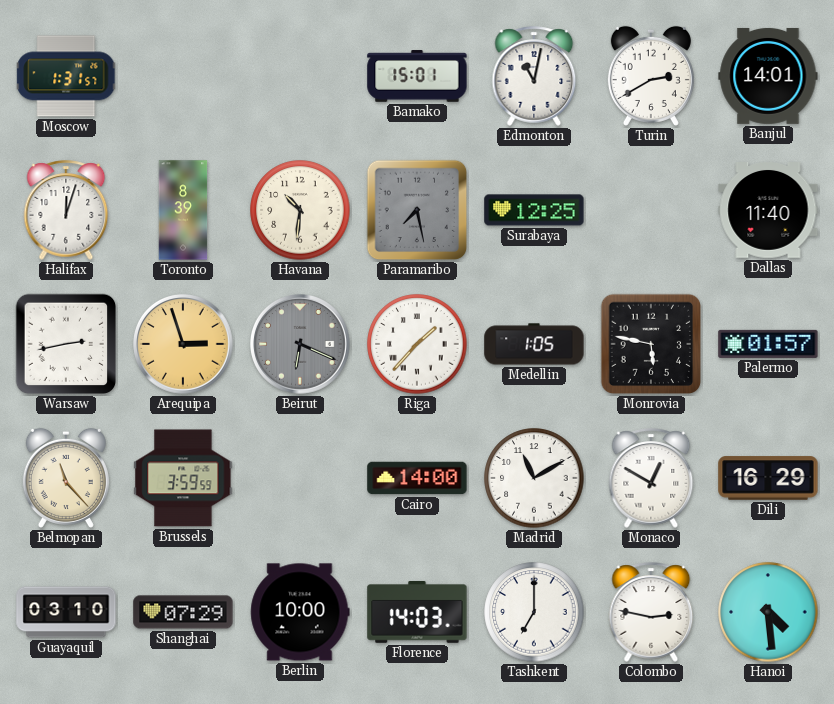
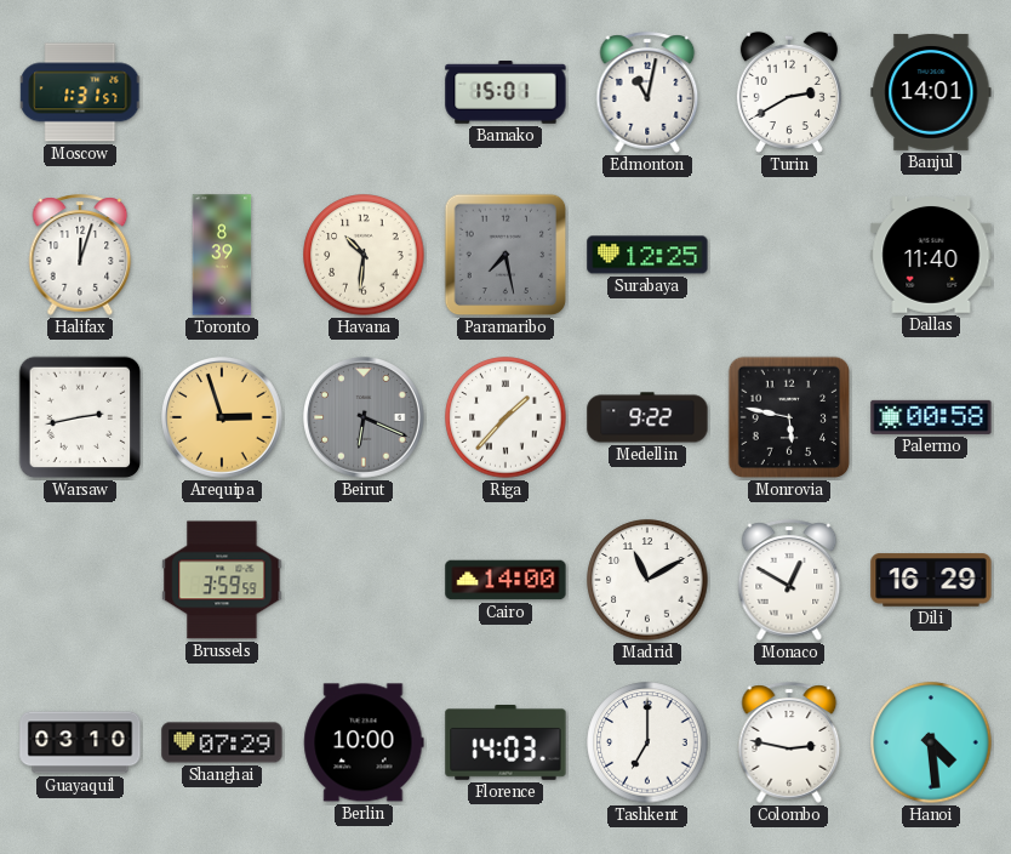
Medellin: 1:05 -> 9:22 (647, 417)
Palermo: 01:57 -> 00:58 (931, 417)
Belmopan: 11:23 -> none (66, 478)
